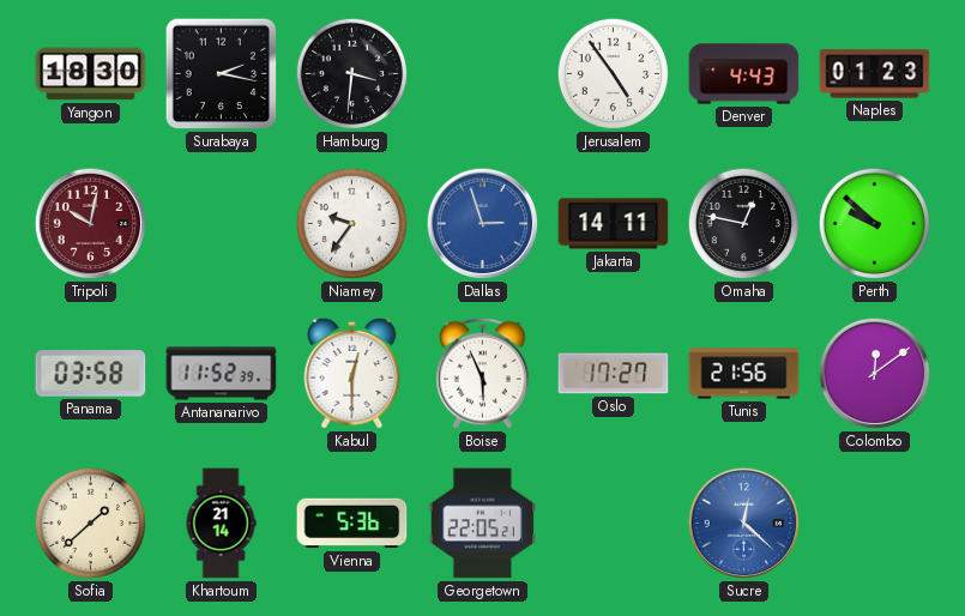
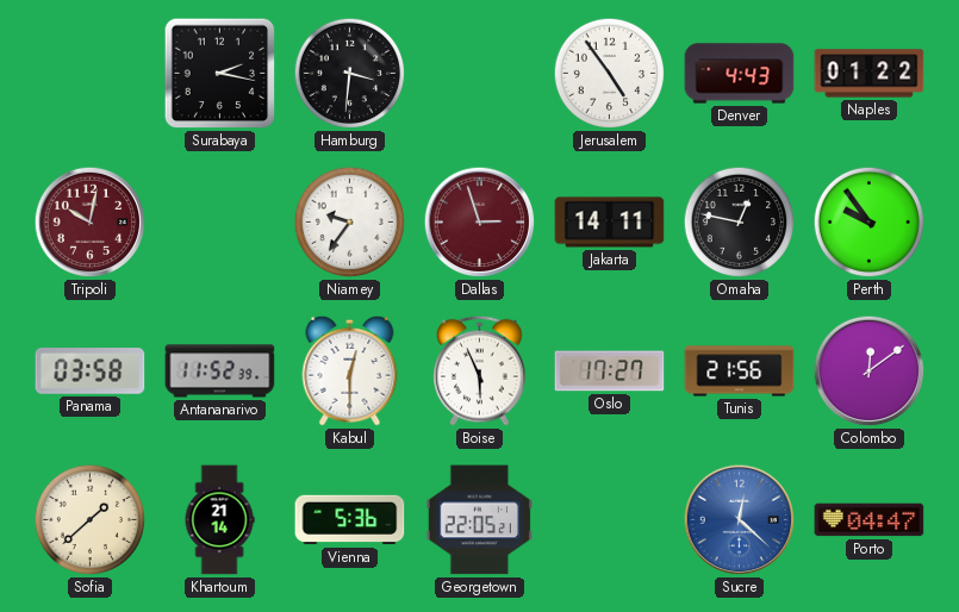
Yangon: 18:30 -> none (91, 74)
Naples: 01:23 -> 01:22 (870, 74)
Dallas dial: blue -> burgundy (480, 223)
Perth: 9:52 -> 9:54 (870, 223)
Porto: none -> 04:47 (870, 520)
